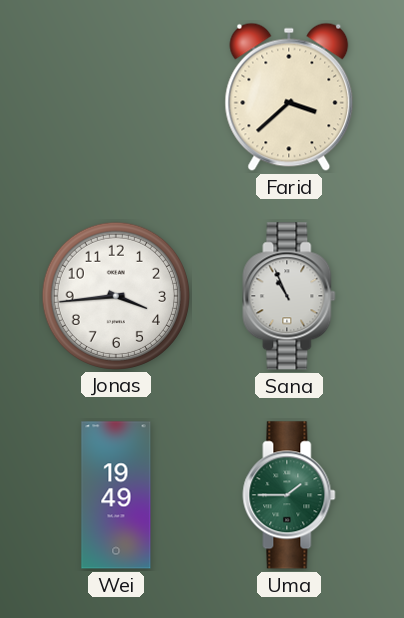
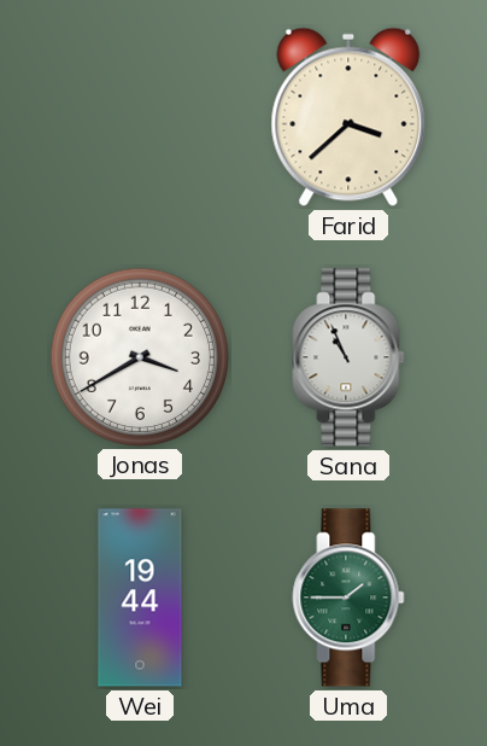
Jonas: 3:44 -> 3:40 (139, 356)
Wei: 19:49 -> 19:44 (140, 598)
